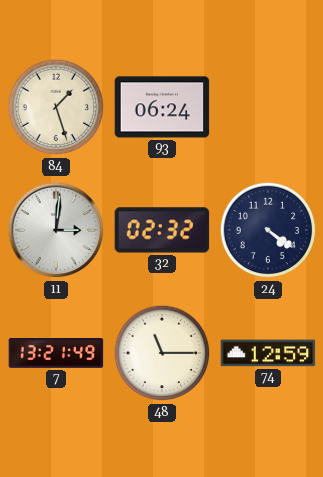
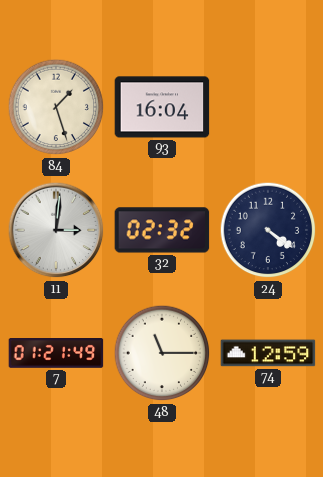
93: 06:24 -> 16:04 (162, 107)
7: 13:21 -> 01:21 (56, 354)
